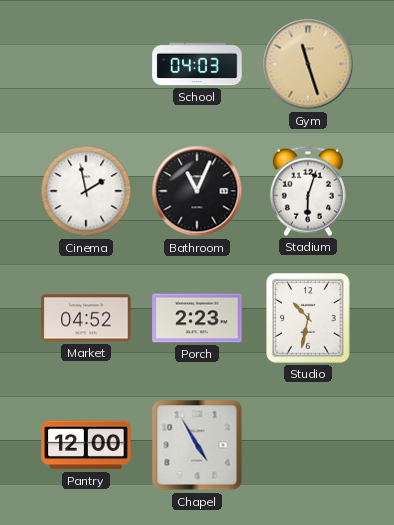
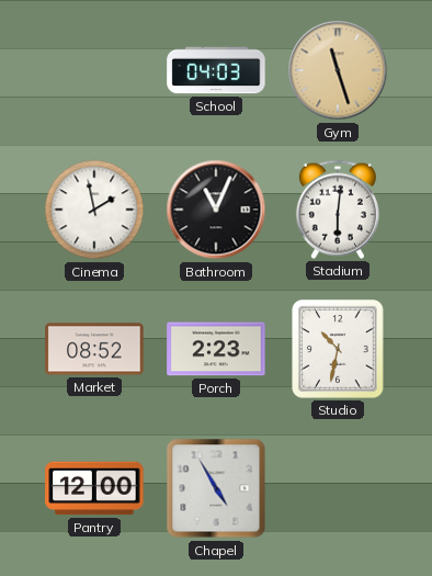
Stadium: 6:03 -> 6:01 (338, 210)
Market: 04:52 -> 08:52 (94, 349)
